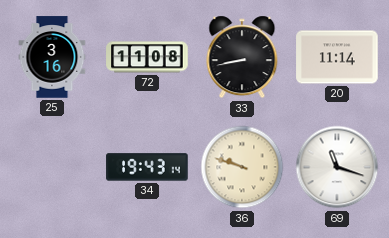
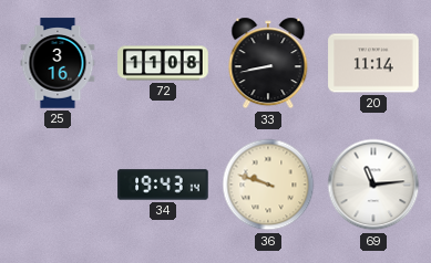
69: 11:18 -> 11:14 (373, 185)
